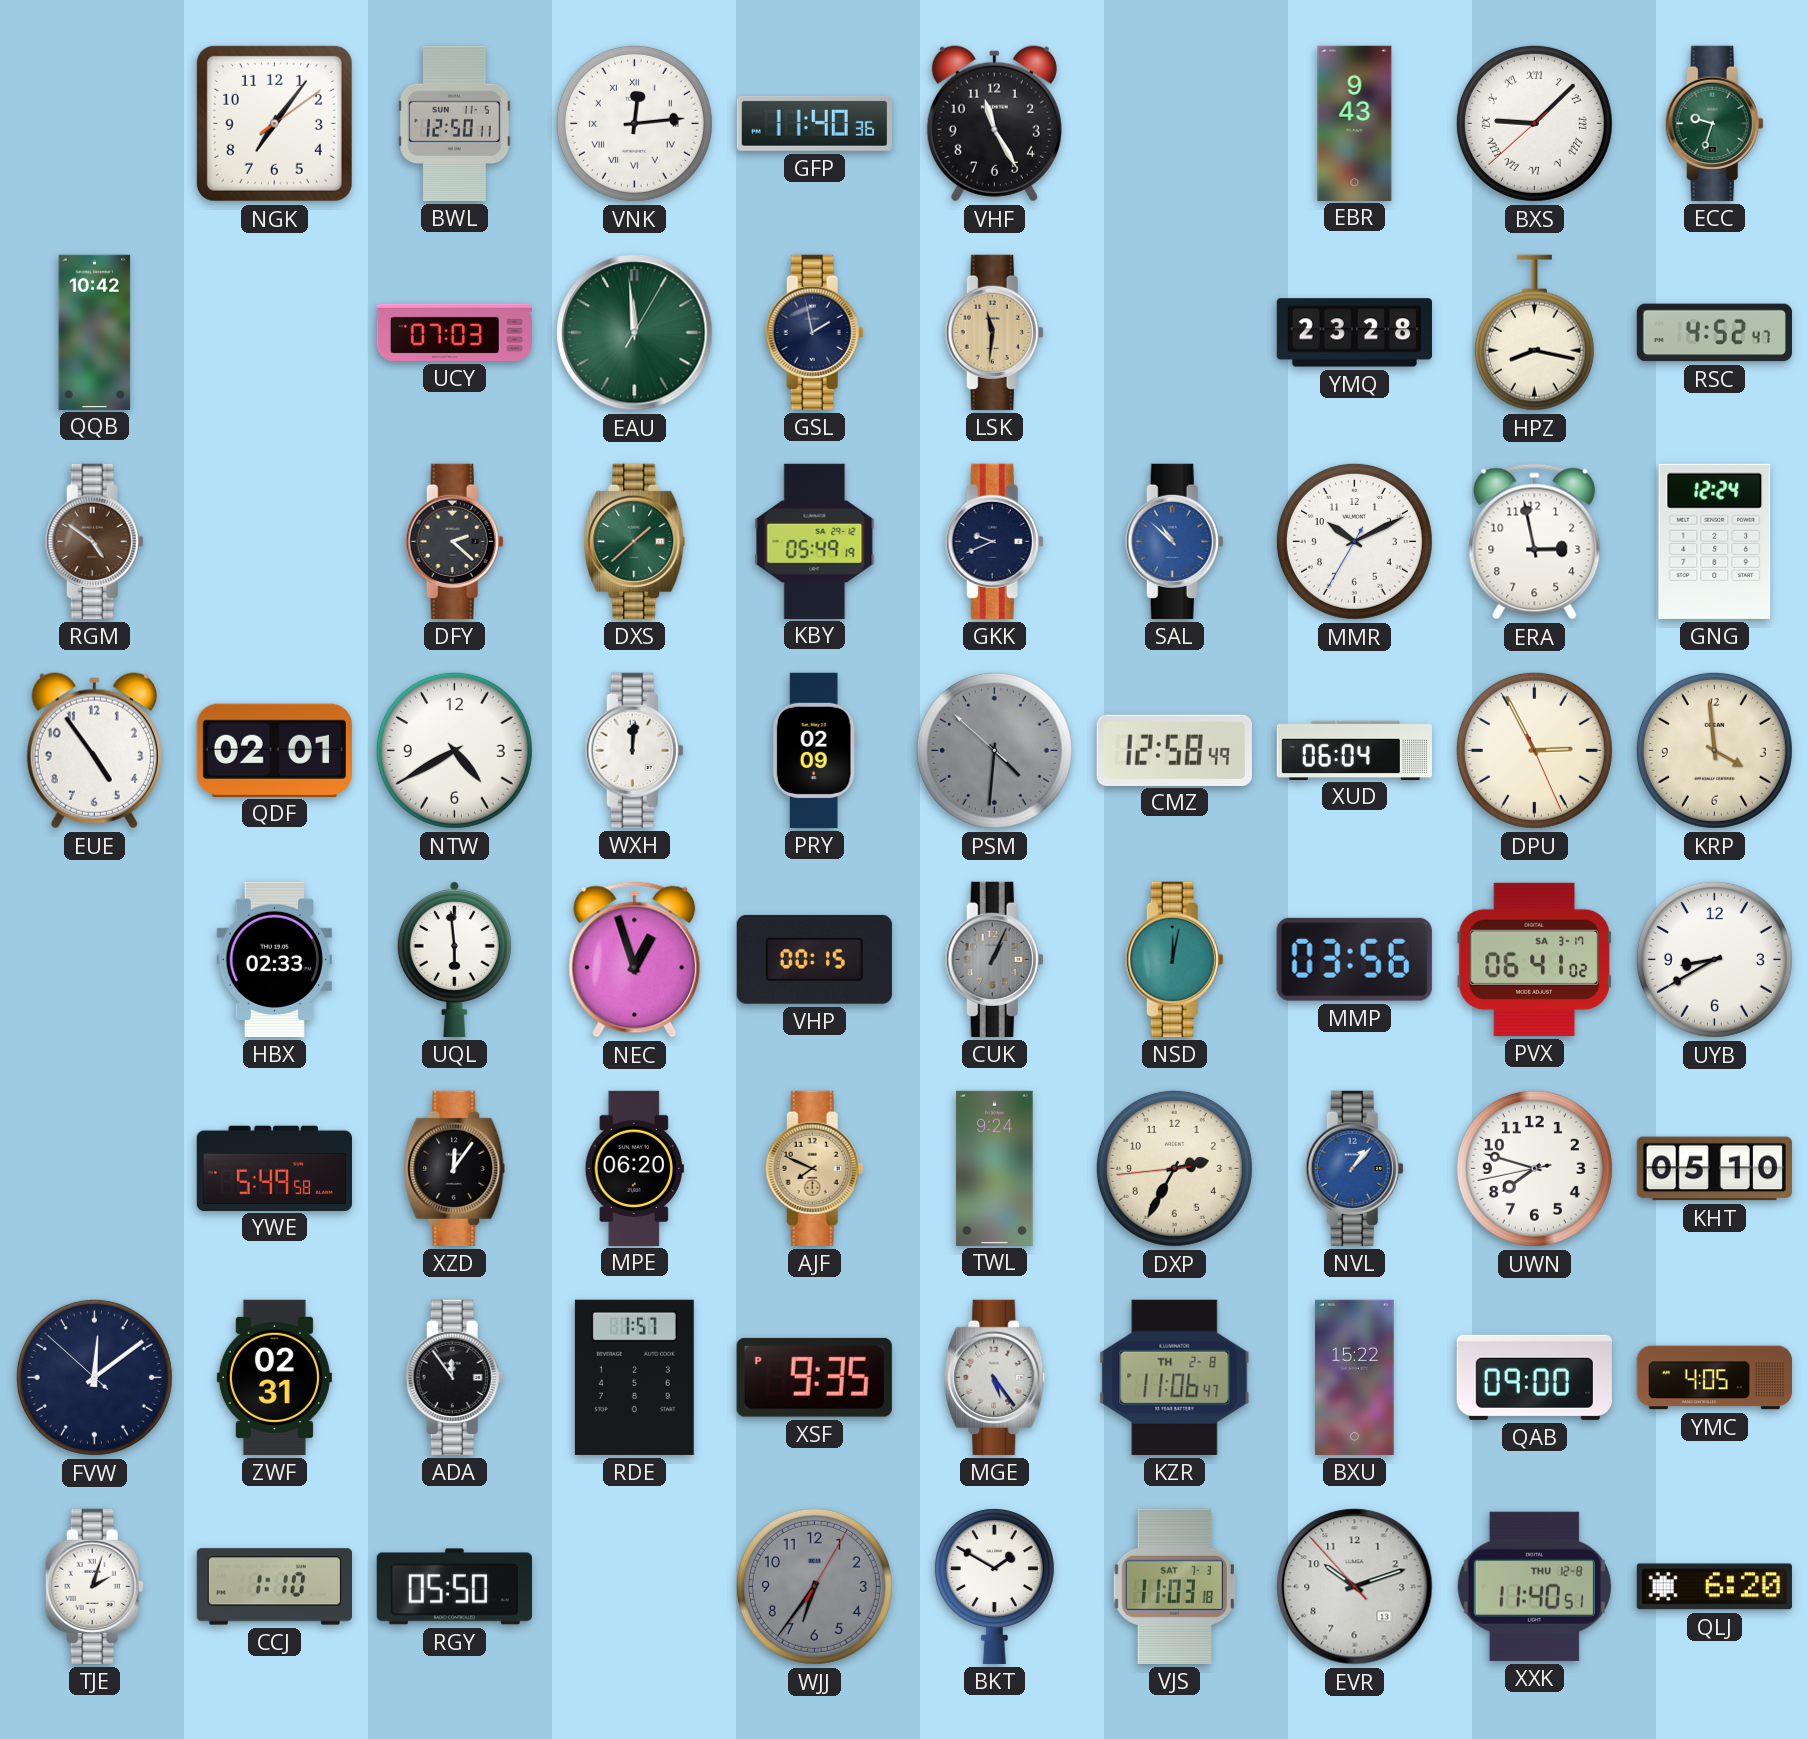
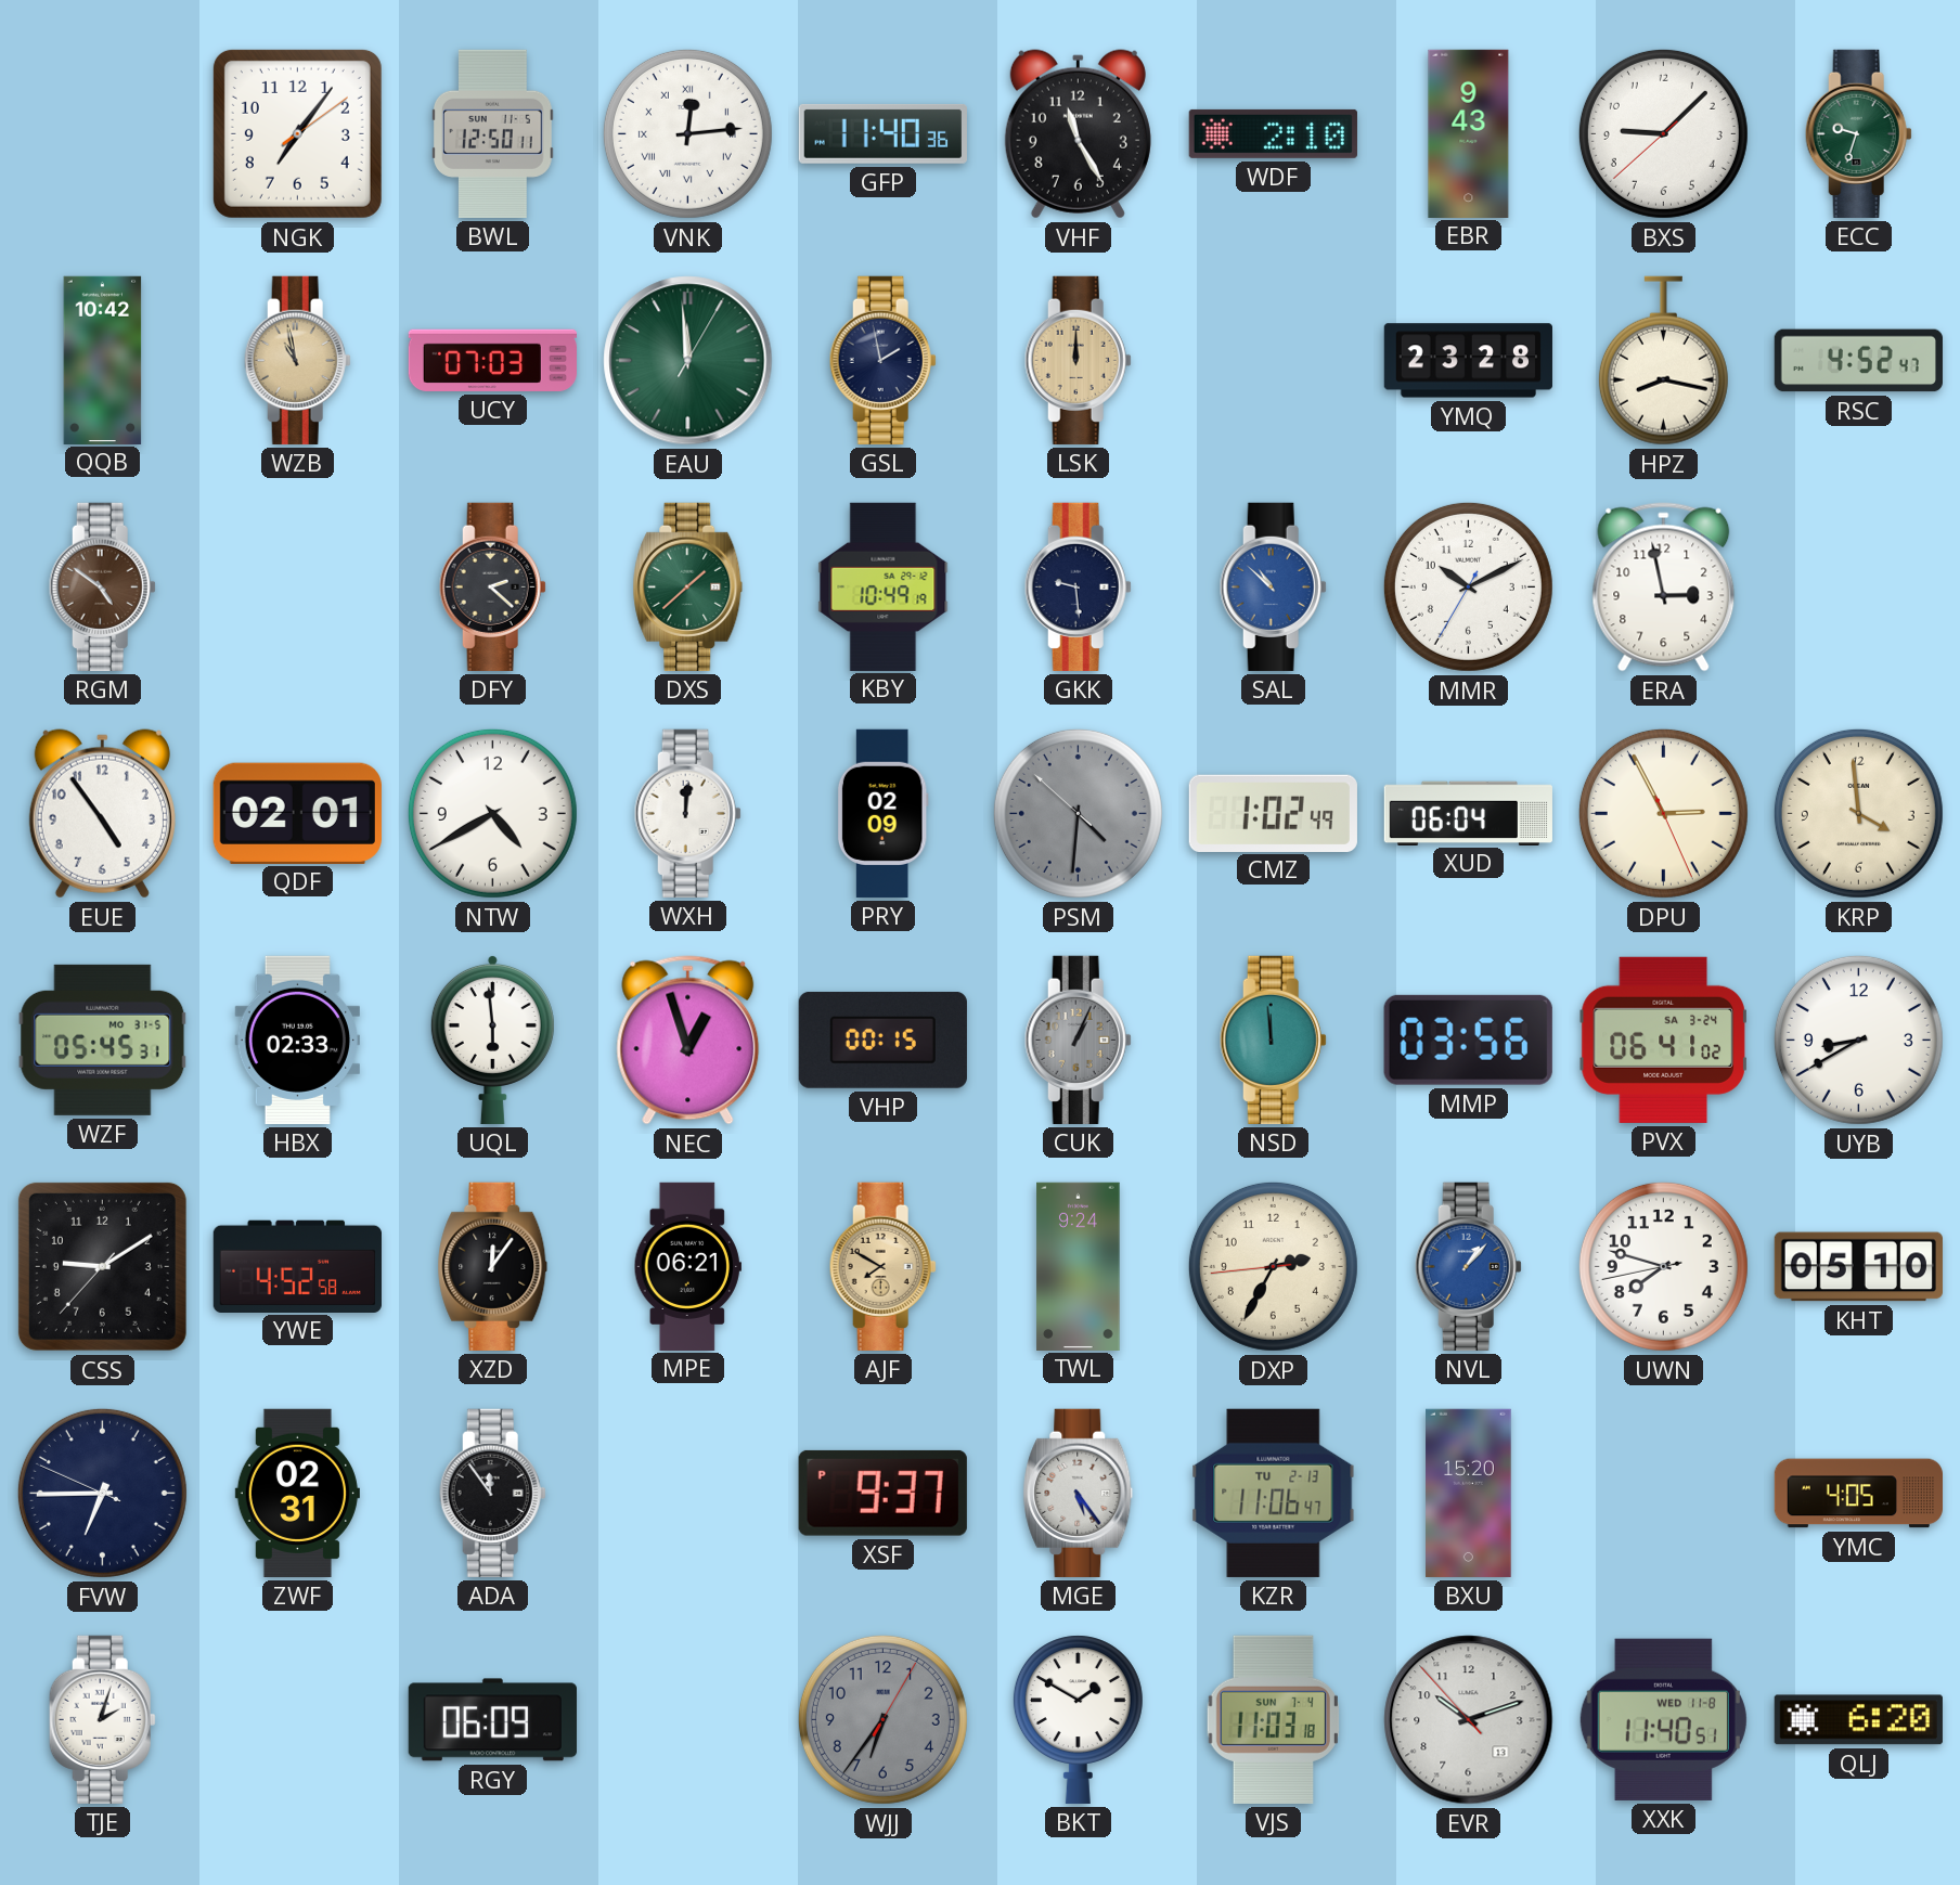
WDF: none -> 2:10 (1273, 133)
BXS numerals: Roman -> Arabic (1663, 133)
WZB: none -> 10:58 (297, 360)
LSK: 11:31 -> 12:00 (1078, 360)
KBY: 05:49 -> 10:49 (884, 586)
GKK: 9:41 -> 9:29 (1078, 586)
GNG: 12:24 -> none (1715, 541)
CMZ: 12:58 -> 1:02 (1273, 813)
WZF: none -> 05:45 (103, 1040)
NSD: 12:02 -> 11:59 (1273, 1040)
PVX date: SA 3-17 -> SA 3-24 (1663, 1040)
CSS: none -> 9:09 (102, 1266)
YWE: 5:49 -> 4:52 (297, 1266)
MPE: 06:20 -> 06:21 (687, 1266)
AJF: 7:49 -> 7:50 (882, 1266)
FVW: 12:08 -> 6:44 (102, 1493)
RDE: 1:57 -> none (634, 1377)
XSF: 9:35 -> 9:37 (882, 1493)
KZR date: TH 2-8 -> TU 2-13 (1274, 1493)
BXU: 15:22 -> 15:20 (1469, 1493)
QAB: 09:00 -> none (1534, 1377)
CCJ: 1:10 -> none (274, 1587)
RGY: 05:50 -> 06:09 (492, 1720)
VJS date: SAT 7-3 -> SUN 7-4 (1273, 1719)
XXK date: THU 12-8 -> WED 11-8 (1663, 1719)
